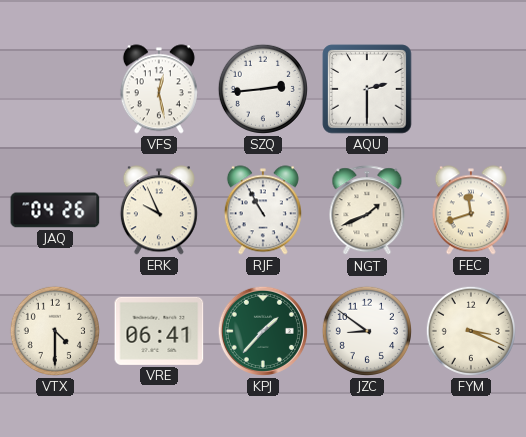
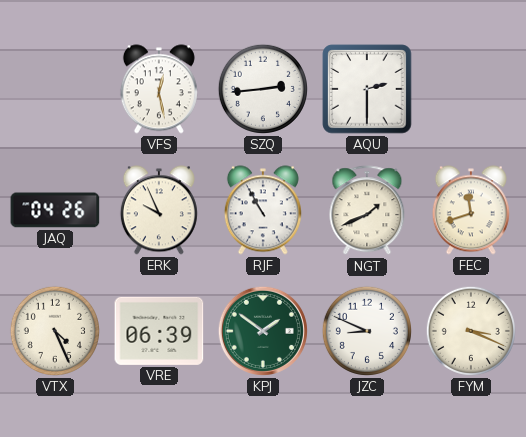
VTX: 4:30 -> 4:26 (55, 331)
VRE: 06:41 -> 06:39 (159, 331)
KPJ: 1:37 -> 1:51 (263, 331)
JZC: 8:51 -> 8:49 (367, 331)
